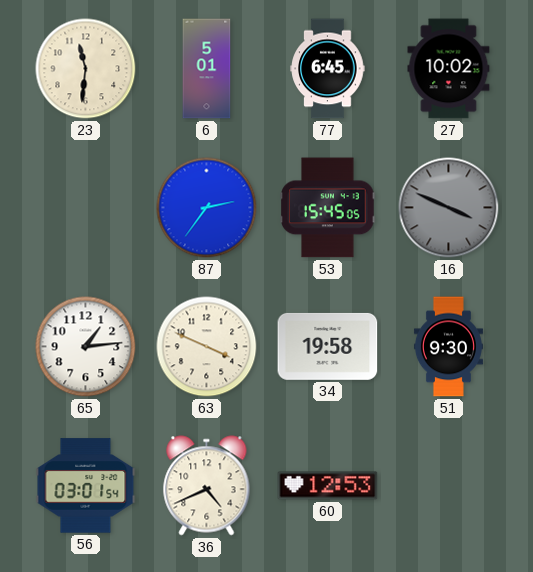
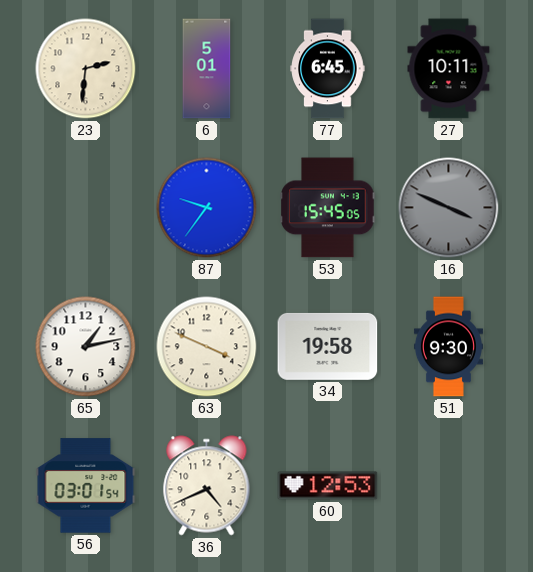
23: 11:31 -> 2:31 (86, 69)
27: 10:02 -> 10:11 (449, 69)
87: 2:36 -> 9:36 (207, 208)
65: 1:14 -> 1:13 (86, 347)
